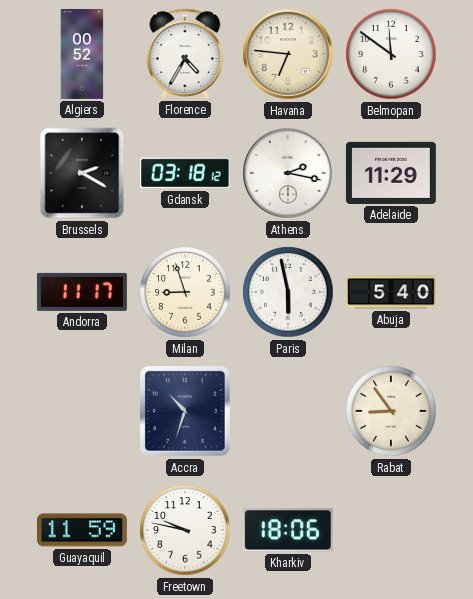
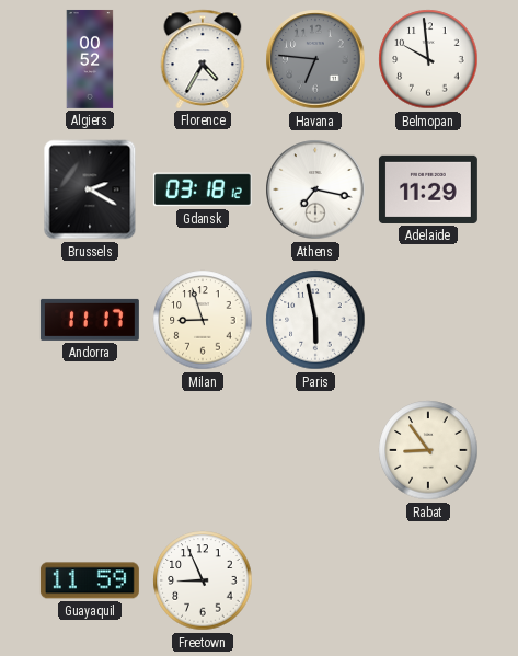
Havana dial: cream -> grey (315, 59)
Belmopan: 11:51 -> 9:59 (428, 59)
Athens: 2:17 -> 7:17 (315, 189)
Abuja: 5:40 -> none (391, 292)
Accra: 10:33 -> none (185, 411)
Freetown: 9:47 -> 8:56 (203, 580)
Kharkiv: 18:06 -> none (288, 530)
